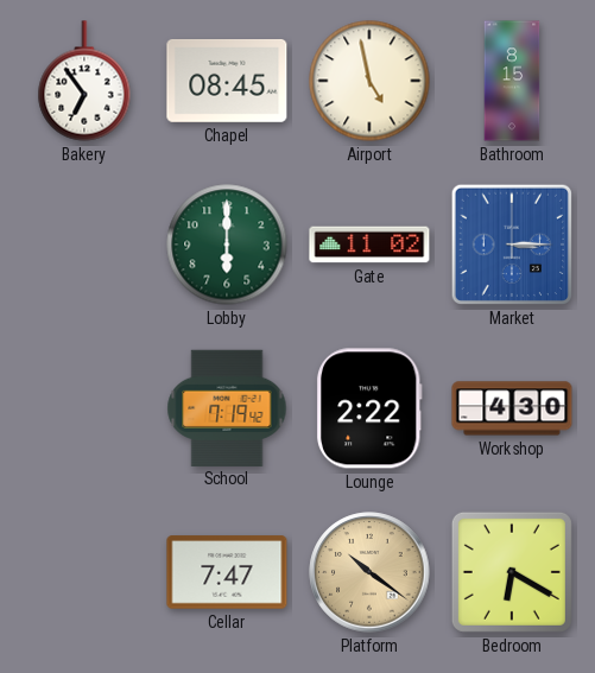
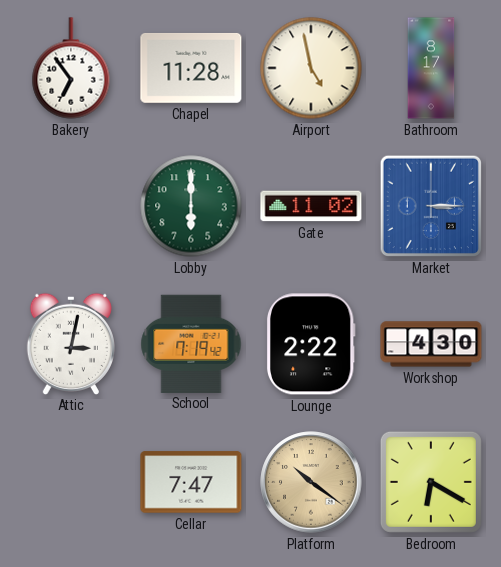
Chapel: 08:45 -> 11:28 (191, 68)
Bathroom: 8:15 -> 8:17 (431, 68)
Attic: none -> 3:02 (71, 343)
